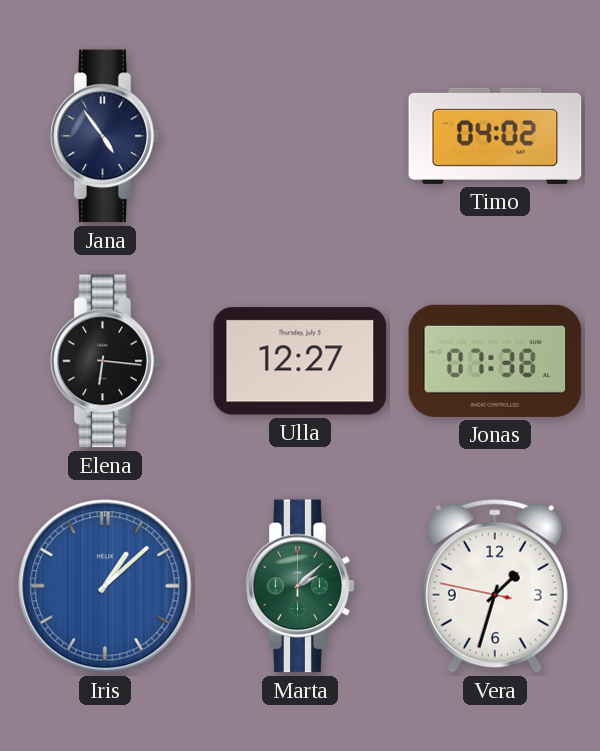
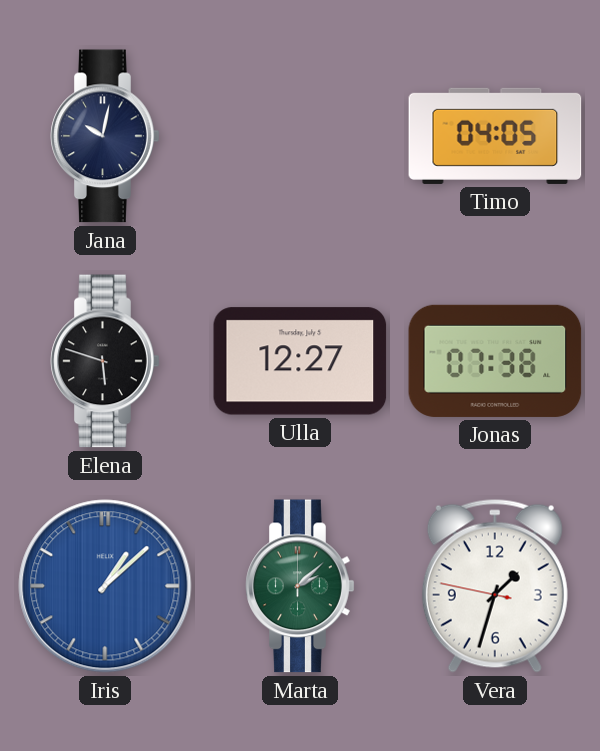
Jana: 4:54 -> 10:02 (105, 136)
Timo: 04:02 -> 04:05 (495, 136)
Elena: 6:16 -> 5:48 (105, 361)
